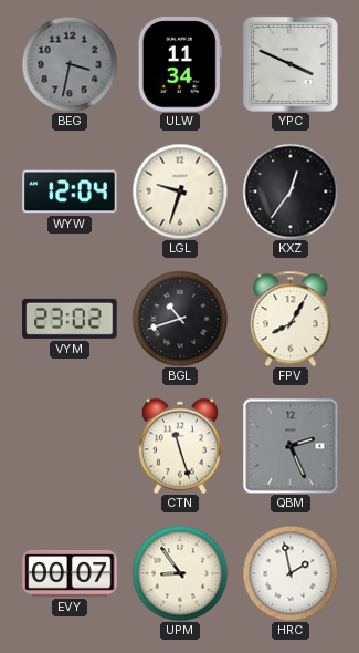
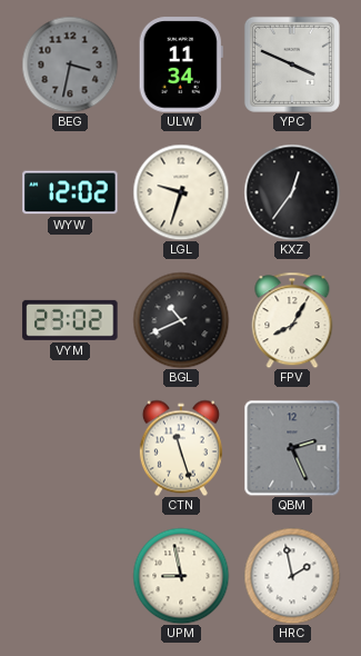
WYW: 12:04 -> 12:02 (70, 192)
BGL: 10:42 -> 10:41 (181, 320)
EVY: 00:07 -> none (70, 573)
UPM: 8:54 -> 8:58 (181, 576)
